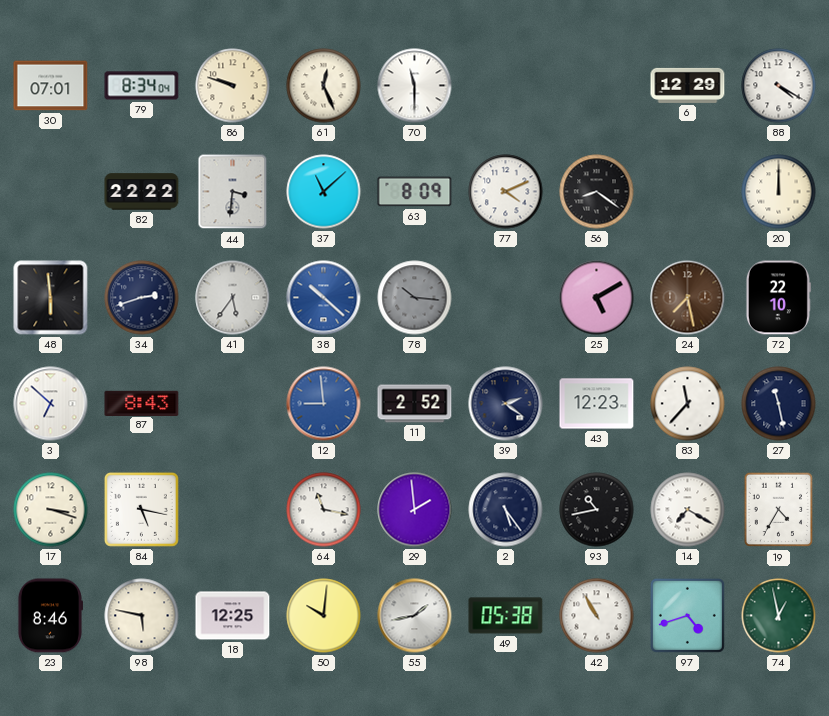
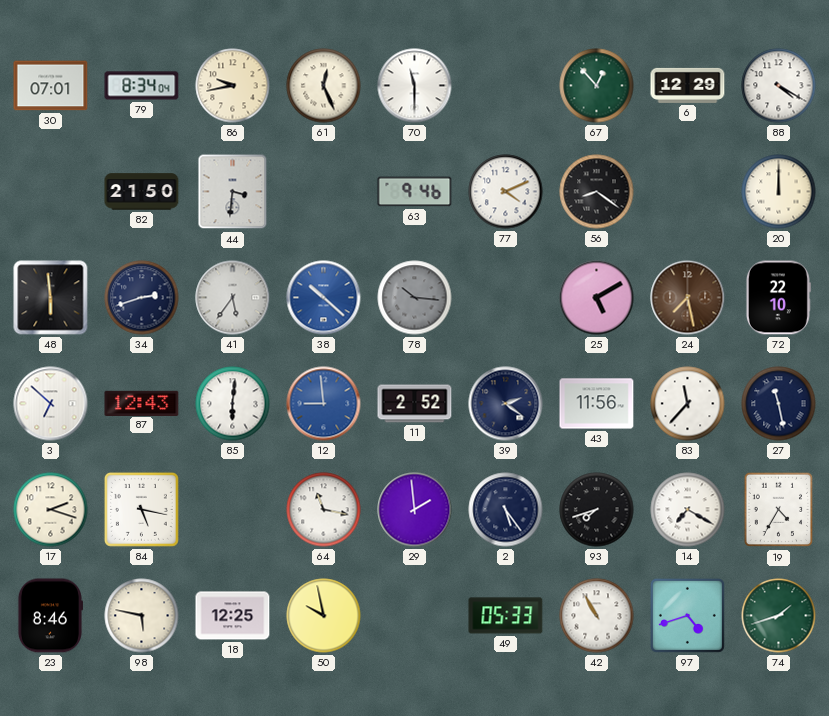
86: 9:48 -> 9:43 (233, 86)
67: none -> 12:53 (597, 86)
82: 22:22 -> 21:50 (142, 192)
37: 11:08 -> none (324, 192)
63: 8:09 -> 9:46 (415, 192)
87: 8:43 -> 12:43 (142, 403)
85: none -> 6:01 (233, 404)
43: 12:23 -> 11:56 (597, 404)
17: 3:18 -> 2:18 (51, 510)
93: 10:43 -> 7:42 (597, 510)
50: 10:01 -> 9:58 (324, 616)
55: 1:43 -> none (415, 616)
49: 05:38 -> 05:33 (506, 616)
74: 12:58 -> 1:42 (779, 616)
